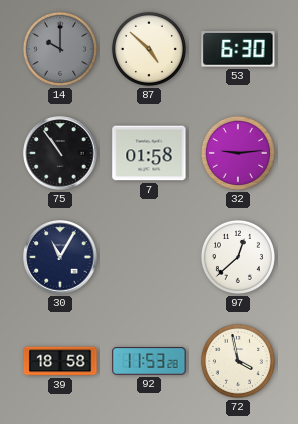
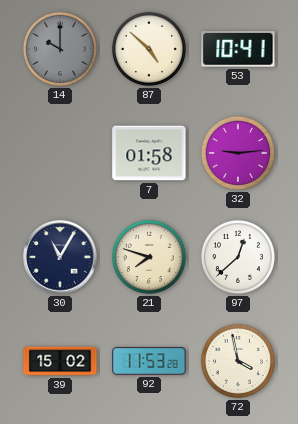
53: 6:30 -> 10:41 (238, 50)
75: 10:54 -> none (60, 153)
21: none -> 7:48 (149, 257)
39: 18:58 -> 15:02 (60, 361)
